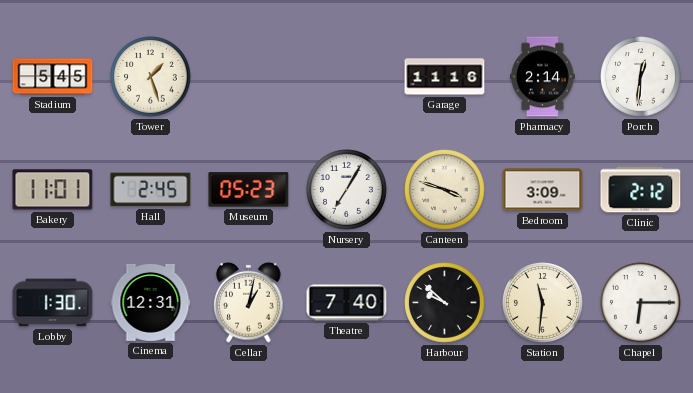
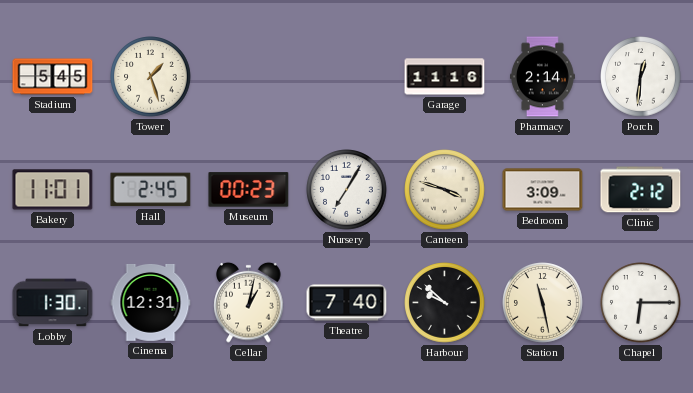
Museum: 05:23 -> 00:23 (249, 190)
Station: 11:31 -> 11:28 (543, 303)
